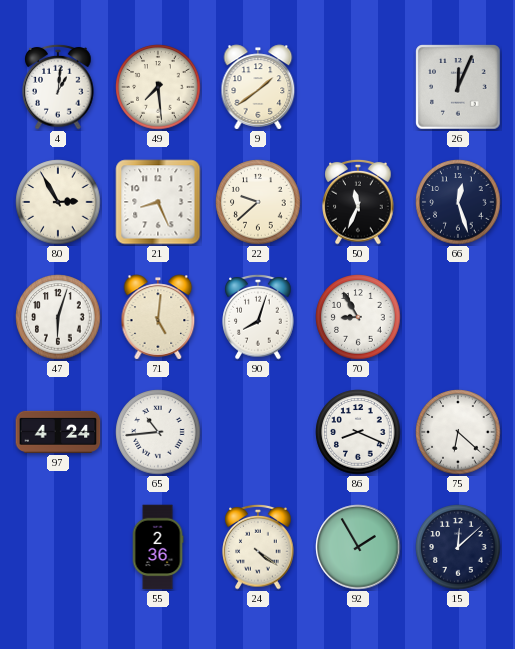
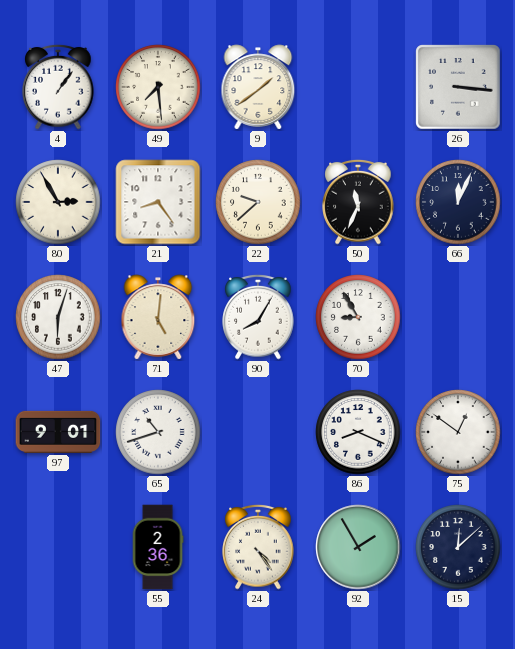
4: 1:01 -> 1:06 (58, 87)
26: 12:04 -> 3:16 (458, 87)
21: 8:26 -> 8:24 (158, 202)
66: 12:27 -> 12:04 (458, 202)
90: 8:03 -> 8:05 (258, 317)
97: 4:24 -> 9:01 (58, 432)
65: 10:44 -> 10:42 (158, 432)
75: 6:22 -> 12:51 (458, 432)
24: 4:21 -> 4:24 (258, 547)
